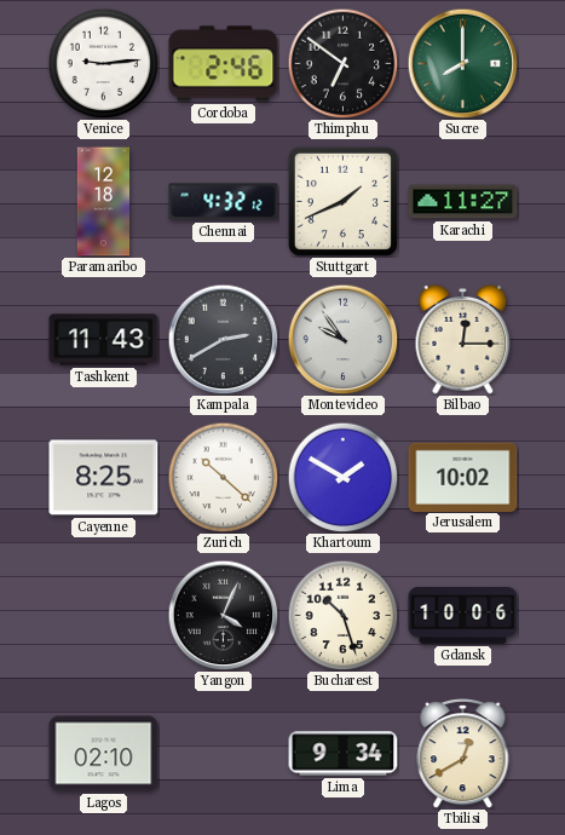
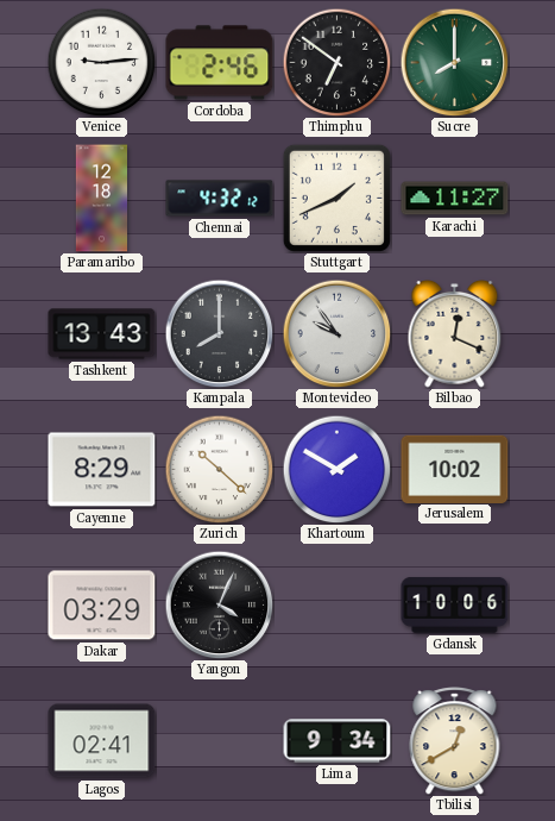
Tashkent: 11:43 -> 13:43 (102, 334)
Kampala: 2:40 -> 8:00 (219, 333)
Bilbao: 12:15 -> 12:19 (455, 333)
Cayenne: 8:25 -> 8:29 (102, 470)
Dakar: none -> 03:29 (102, 606)
Bucharest: 10:27 -> none (342, 615)
Lagos: 02:10 -> 02:41 (102, 741)
